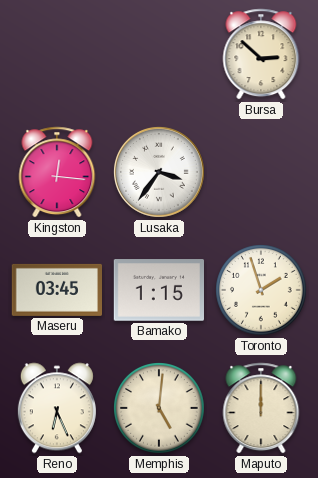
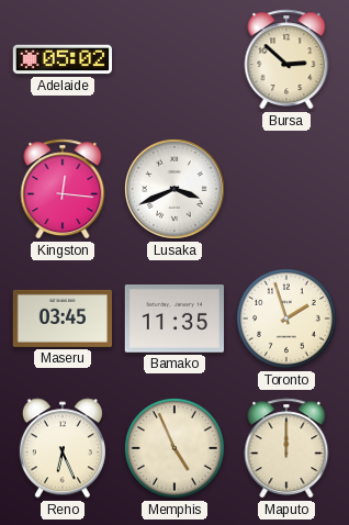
Adelaide: none -> 05:02 (61, 59)
Lusaka: 3:36 -> 3:41 (174, 189)
Bamako: 1:15 -> 11:35 (173, 319)
Memphis: 5:01 -> 4:56 (176, 449)
